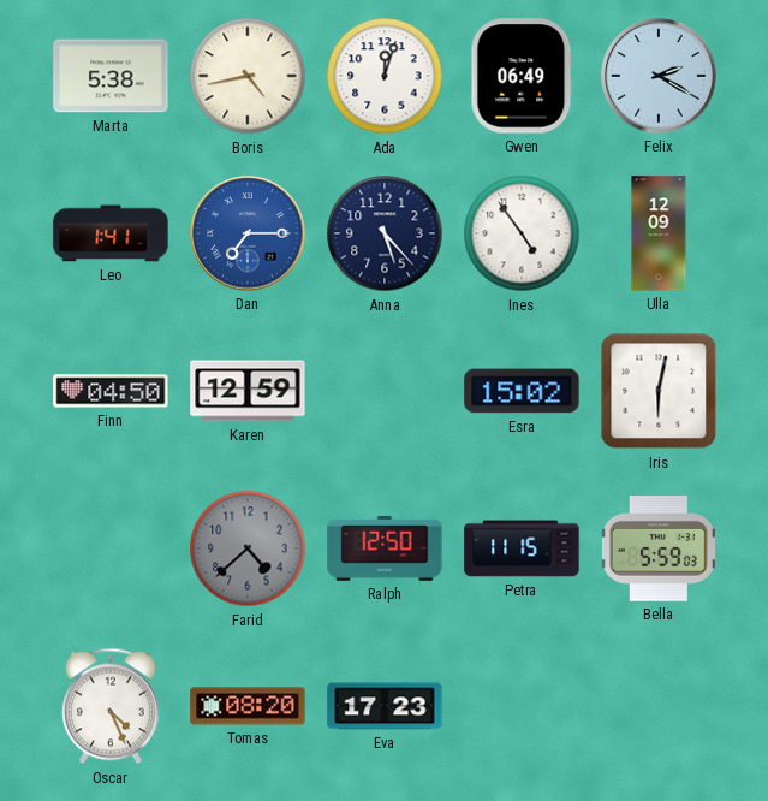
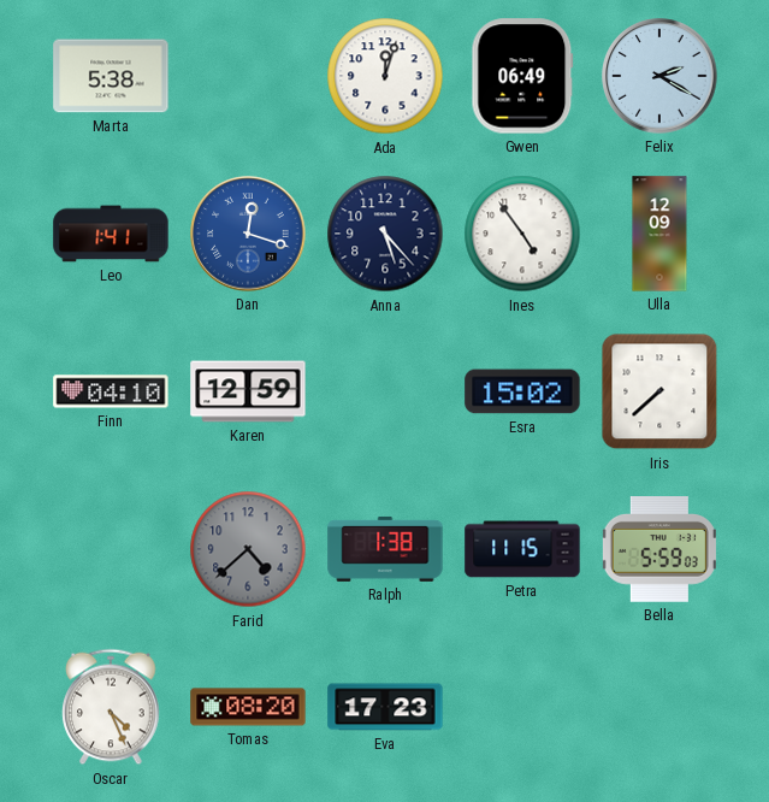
Boris: 4:43 -> none (248, 76)
Dan: 7:15 -> 12:18 (248, 234)
Finn: 04:50 -> 04:10 (111, 391)
Iris: 6:02 -> 7:38 (659, 391)
Ralph: 12:50 -> 1:38 (385, 549)
